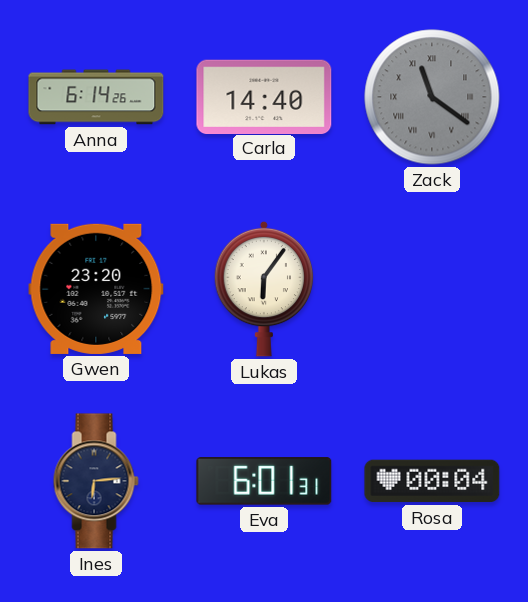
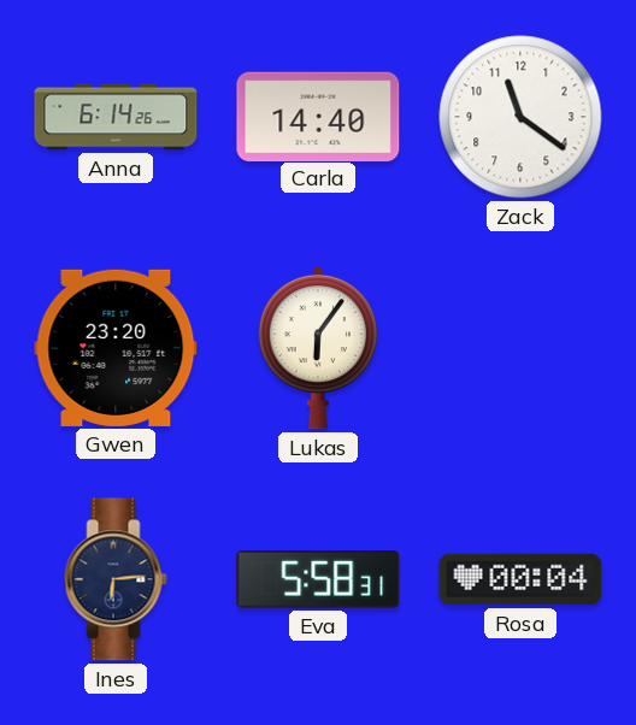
Zack dial: grey -> white (520, 117)
Zack numerals: Roman -> Arabic (520, 117)
Eva: 6:01 -> 5:58 (318, 579)
